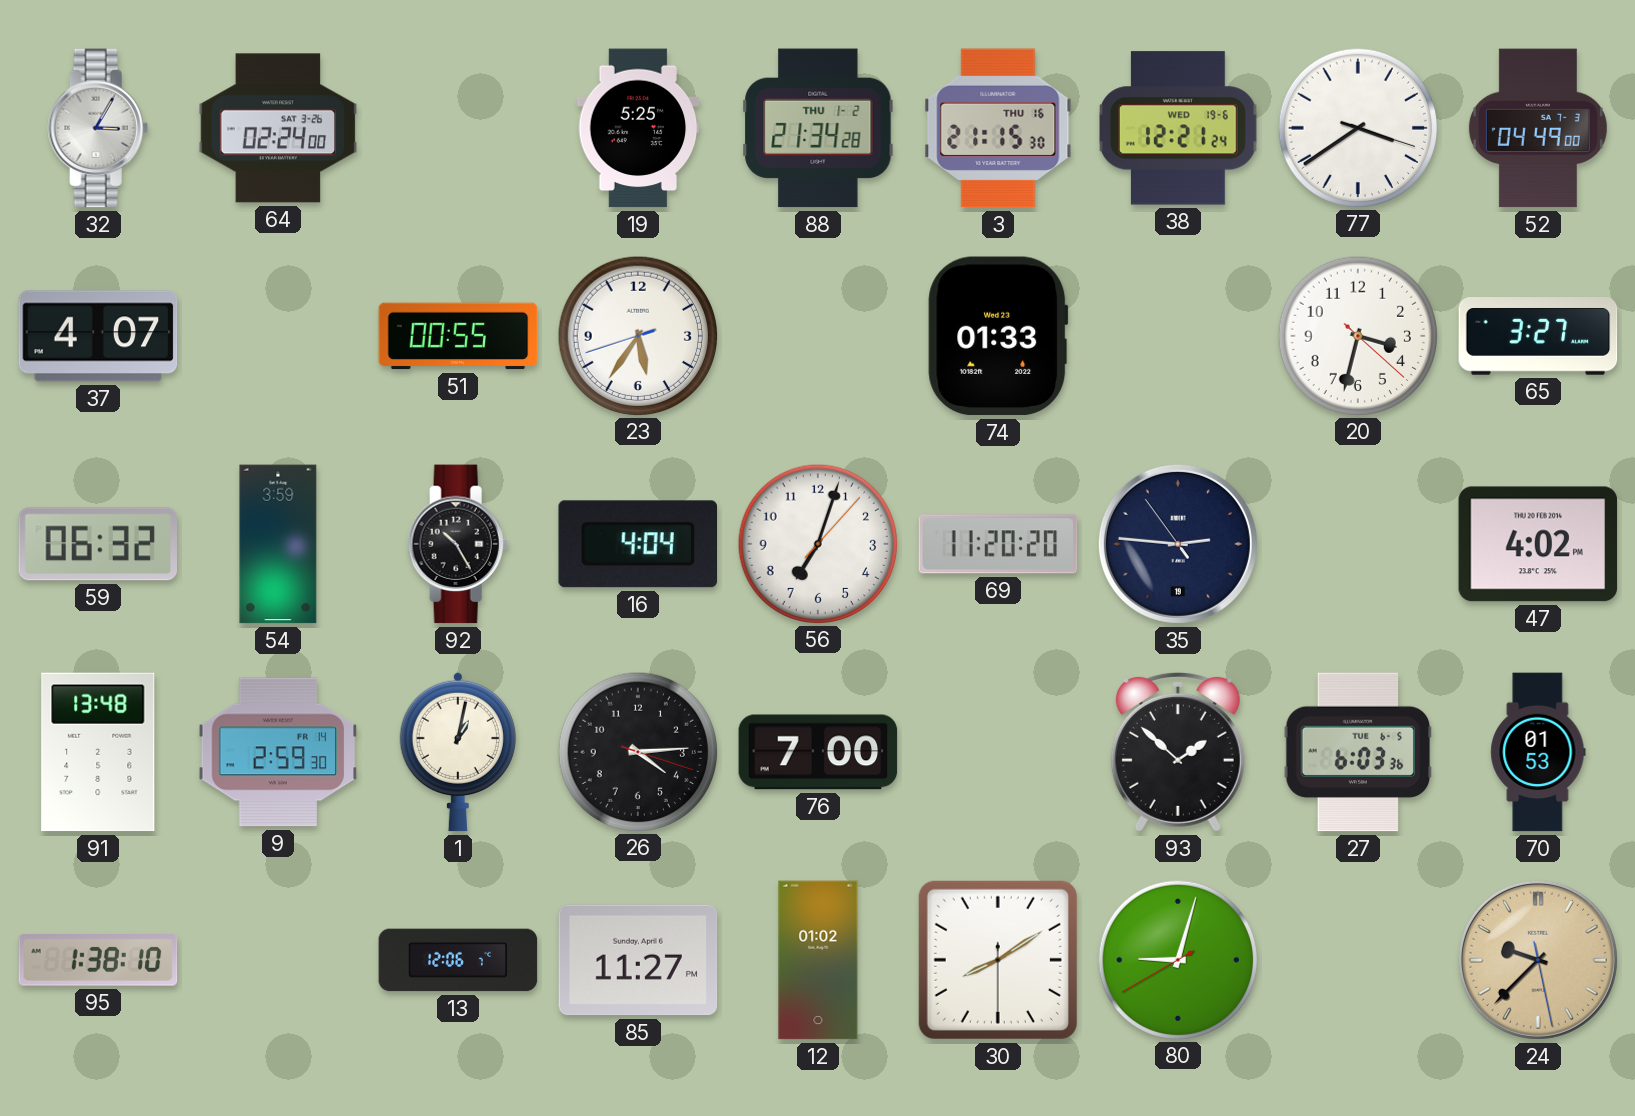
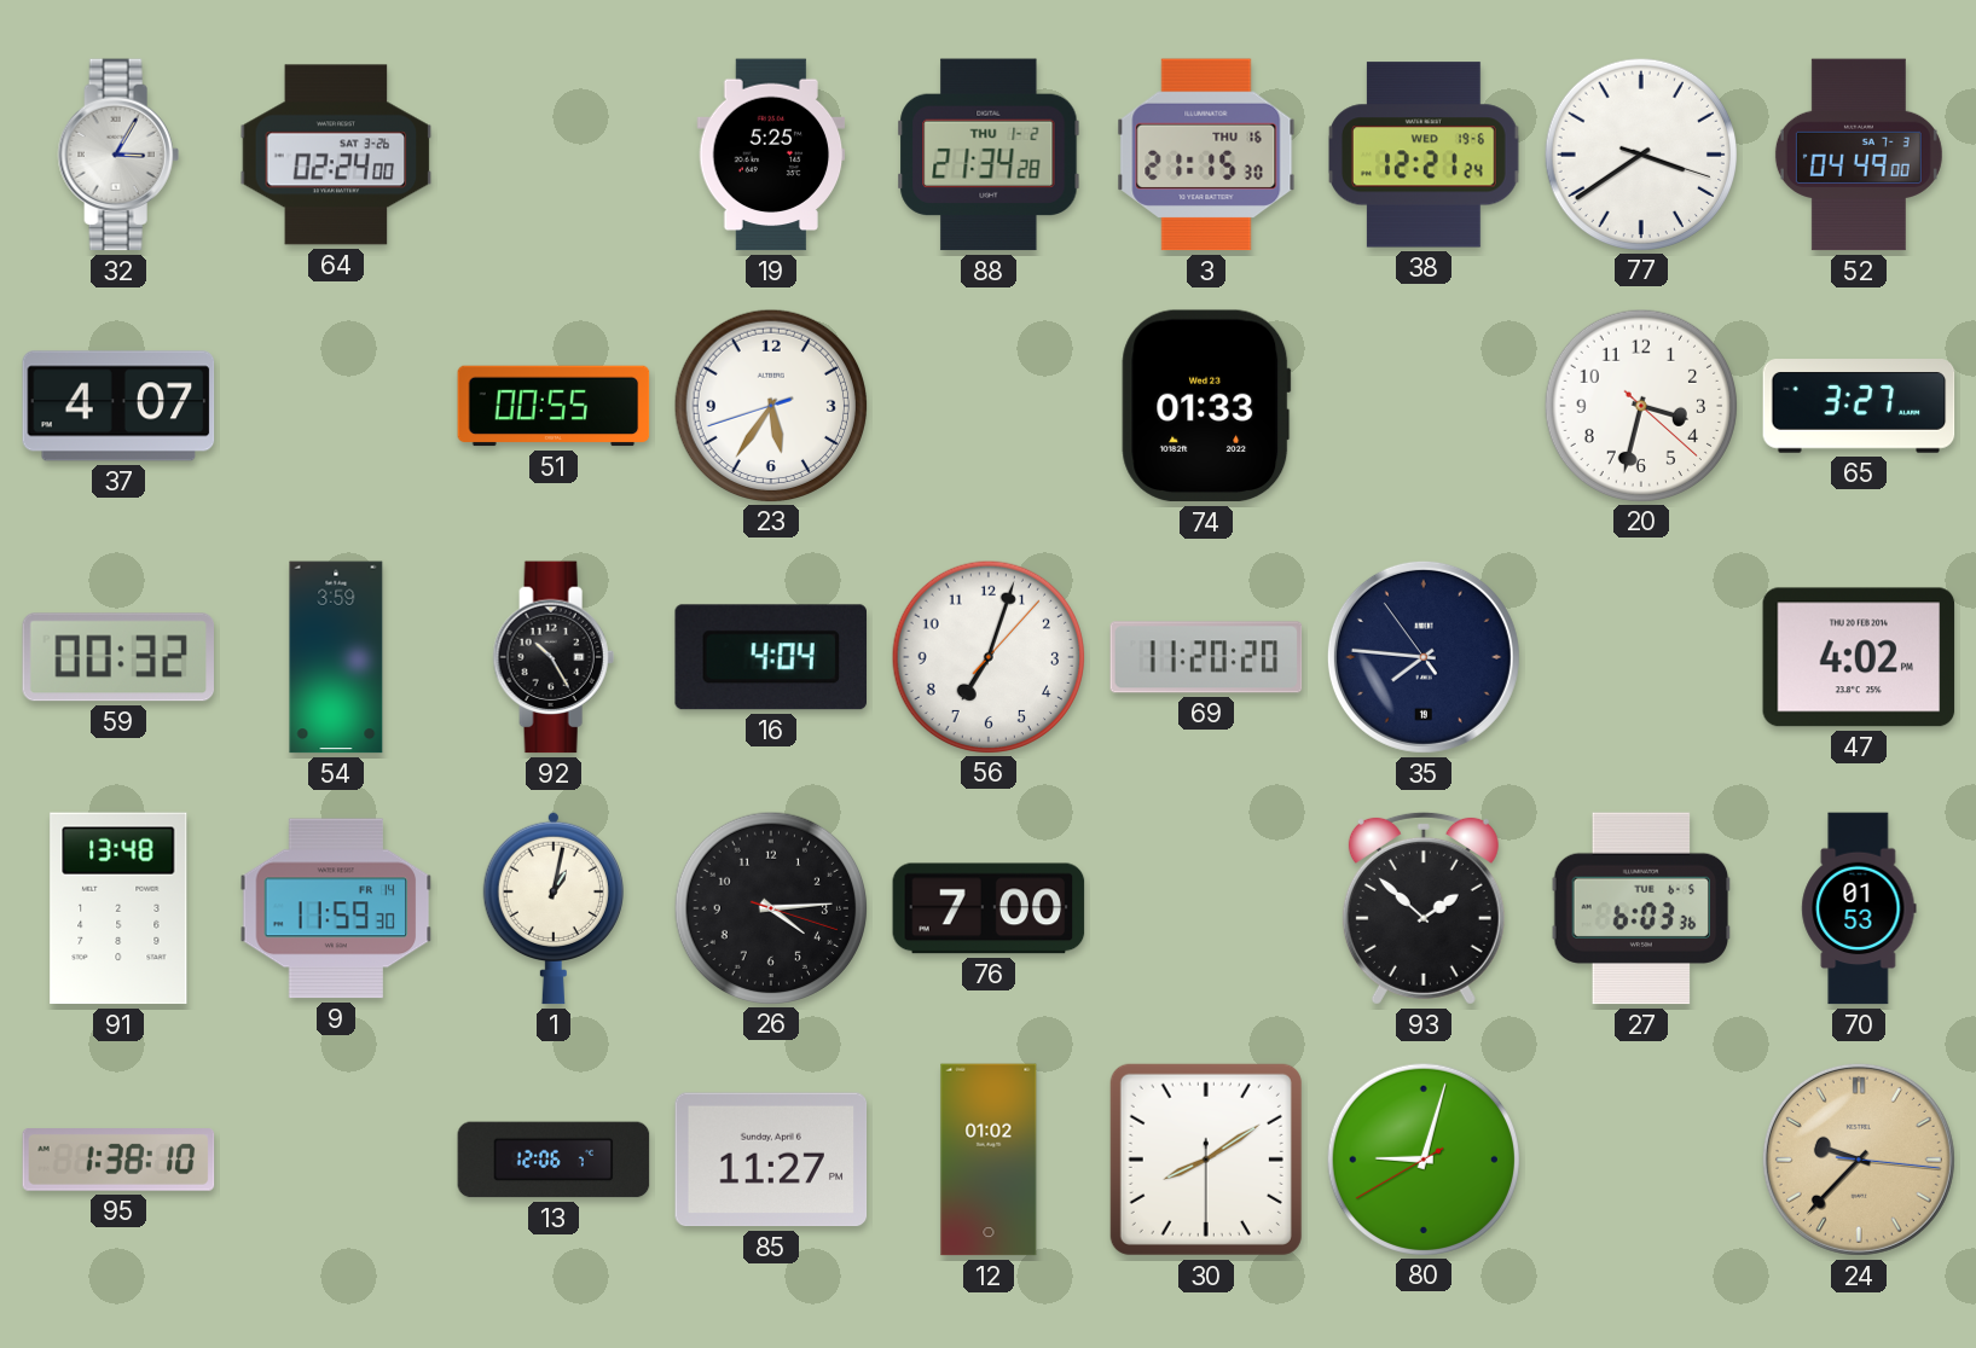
59: 06:32 -> 00:32 (118, 657)
35: 2:45 -> 7:45 (1424, 657)
9: 2:59 -> 11:59 (336, 908)
24: 9:37:28 -> 9:37:16 (1859, 1160)
